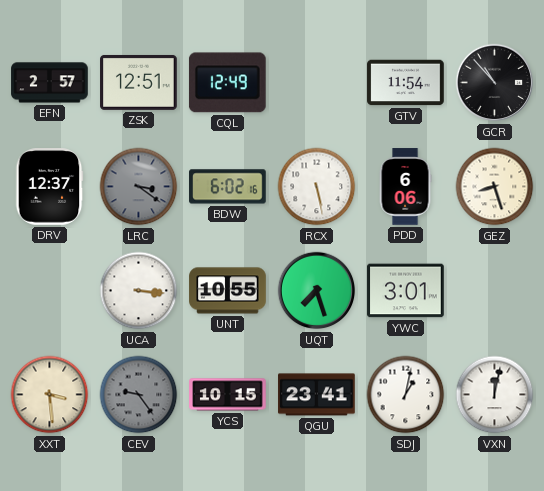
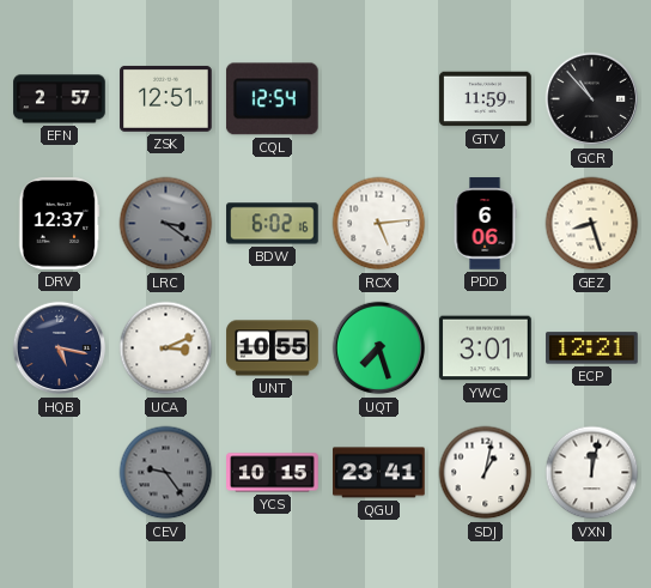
CQL: 12:49 -> 12:54 (272, 99)
GTV: 11:54 -> 11:59 (486, 99)
RCX: 5:28 -> 5:14 (379, 224)
HQB: none -> 5:17 (60, 348)
UCA: 3:16 -> 3:11 (166, 348)
ECP: none -> 12:21 (592, 348)
XXT: 3:29 -> none (50, 395)
